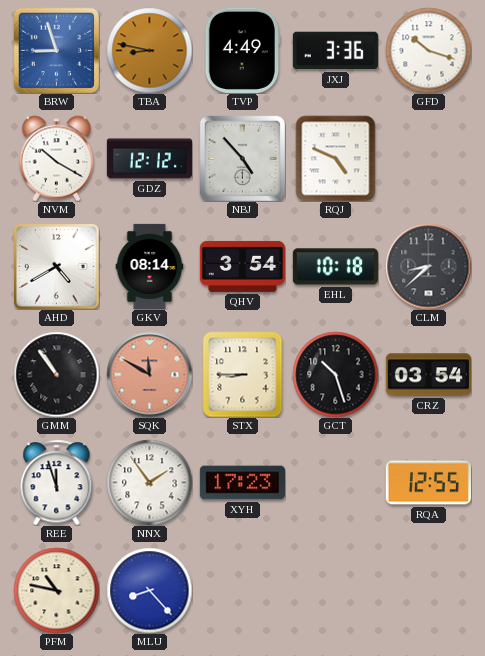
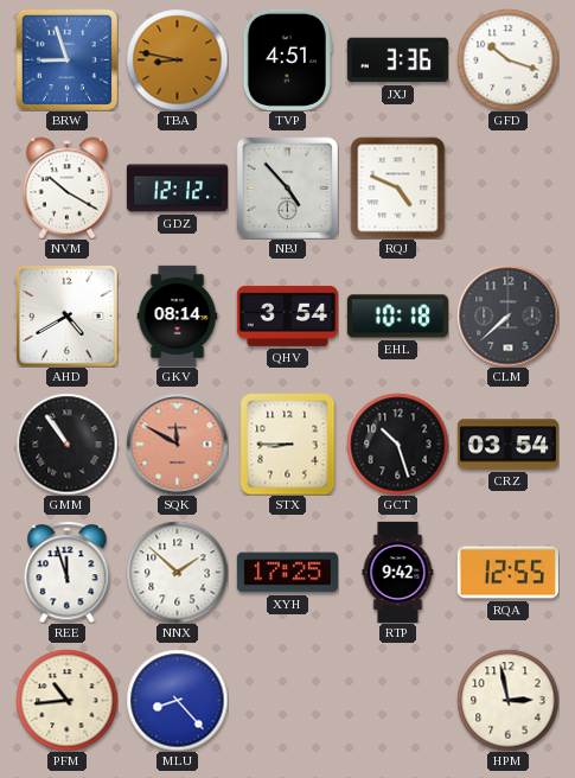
TVP: 4:49 -> 4:51 (287, 59)
CLM: 8:38 -> 7:38 (507, 315)
NNX: 1:54 -> 1:52 (177, 572)
XYH: 17:23 -> 17:25 (287, 573)
RTP: none -> 9:42 (398, 572)
PFM: 10:47 -> 10:44 (66, 700)
HPM: none -> 2:58 (507, 700)
